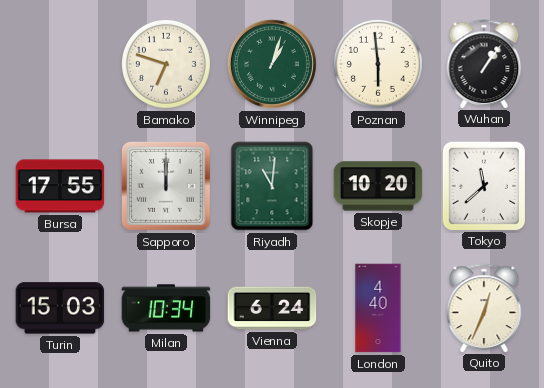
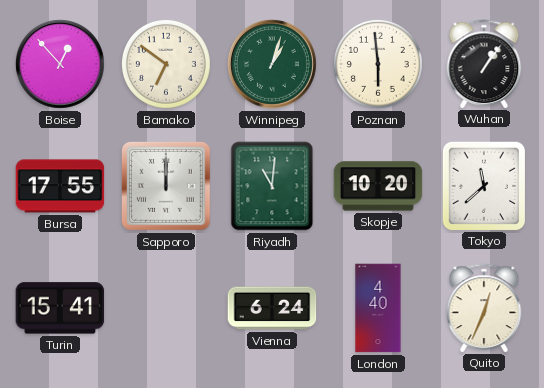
Boise: none -> 12:53 (60, 64)
Bamako: 6:48 -> 6:51 (166, 64)
Turin: 15:03 -> 15:41 (60, 308)
Milan: 10:34 -> none (166, 308)
